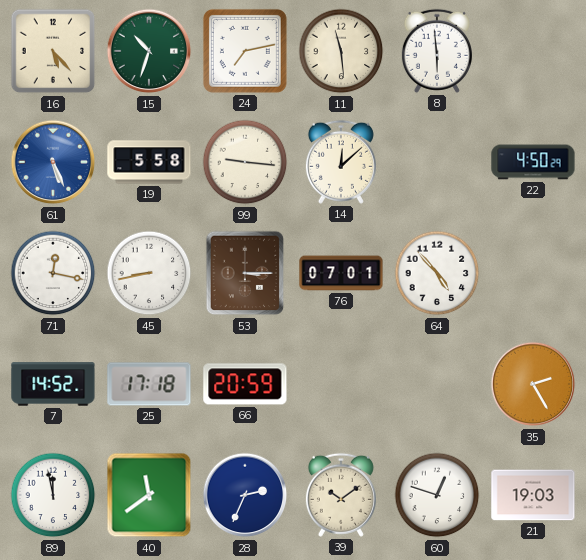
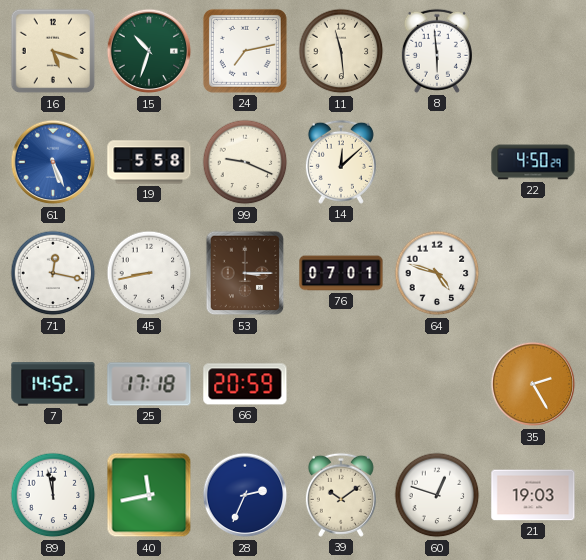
16: 5:23 -> 5:18 (53, 51)
99: 9:16 -> 9:19 (245, 162)
64: 4:53 -> 4:48 (437, 273)
40: 11:39 -> 11:43 (149, 495)
